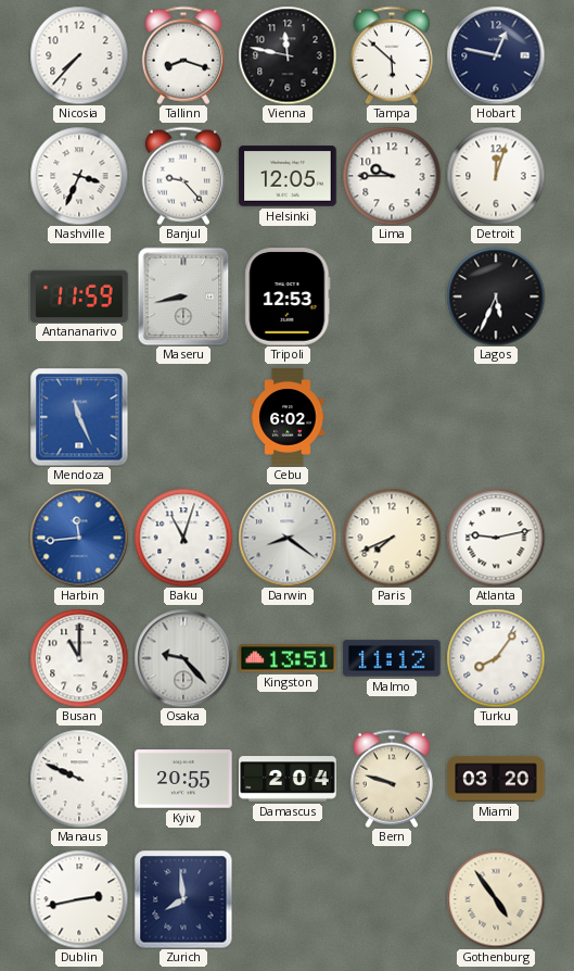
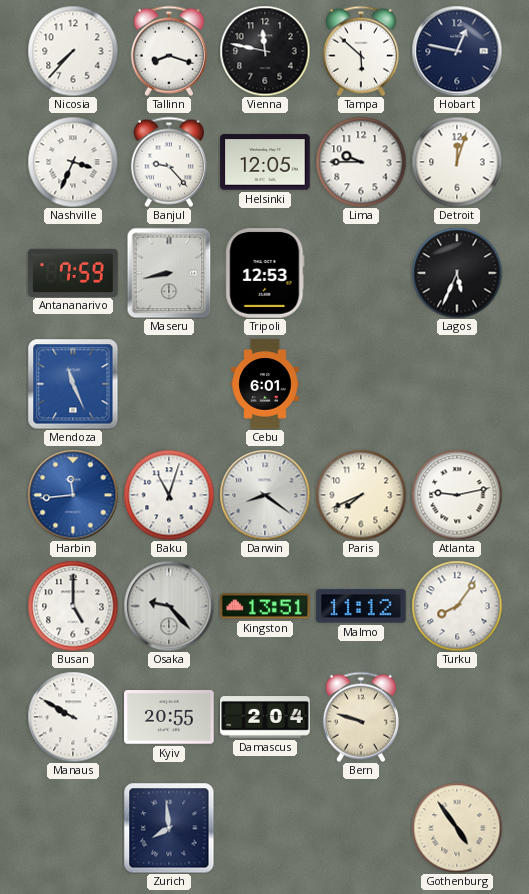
Antananarivo: 11:59 -> 7:59 (73, 272)
Cebu: 6:02 -> 6:01 (265, 384)
Busan: 11:00 -> 5:00 (73, 606)
Manaus: 9:49 -> 9:50 (73, 717)
Miami: 03:20 -> none (496, 779)
Dublin: 2:43 -> none (79, 899)
